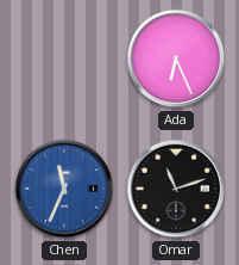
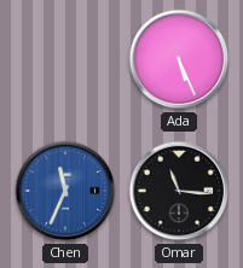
Ada: 6:26 -> 5:26 (179, 59)
Omar: 11:12 -> 11:16 (179, 191)
